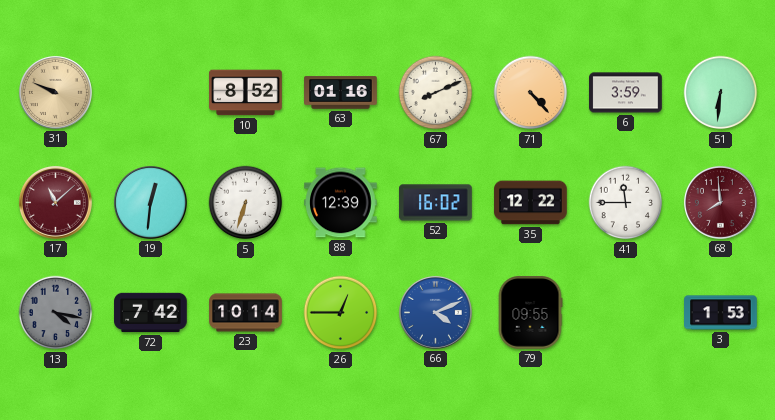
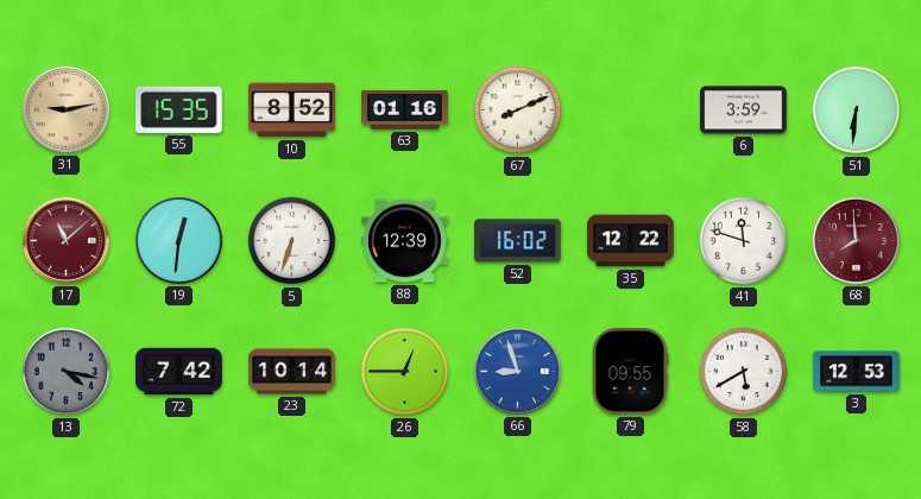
31: 9:49 -> 9:13 (65, 109)
55: none -> 15:35 (179, 109)
71: 4:23 -> none (531, 93)
41: 11:45 -> 11:48 (744, 241)
66: 4:11 -> 8:57 (517, 371)
58: none -> 5:40 (744, 372)
3: 1:53 -> 12:53 (857, 372)
